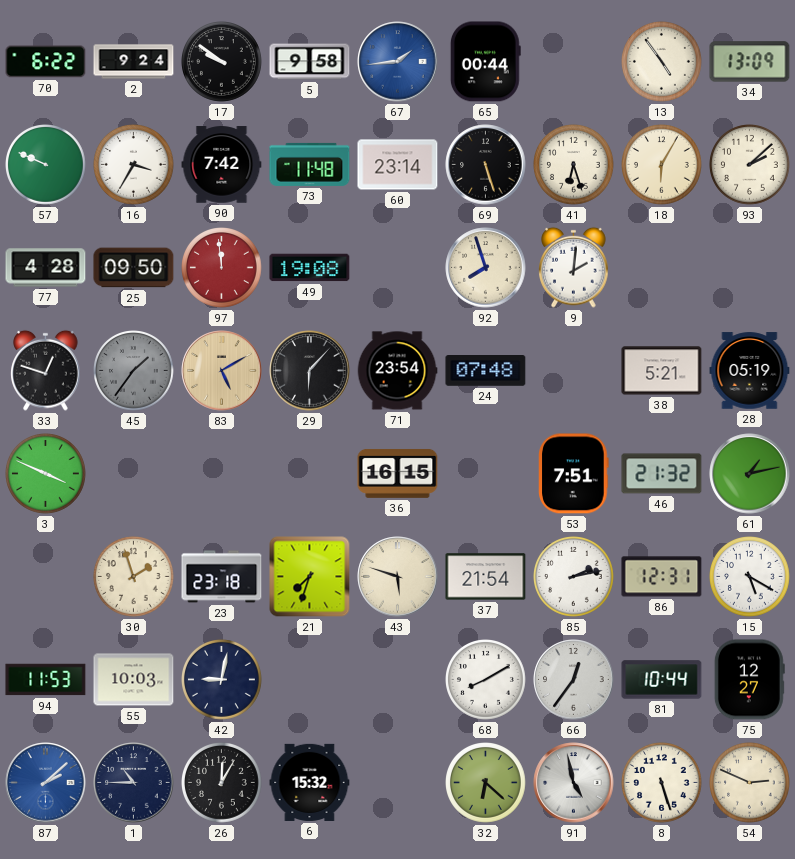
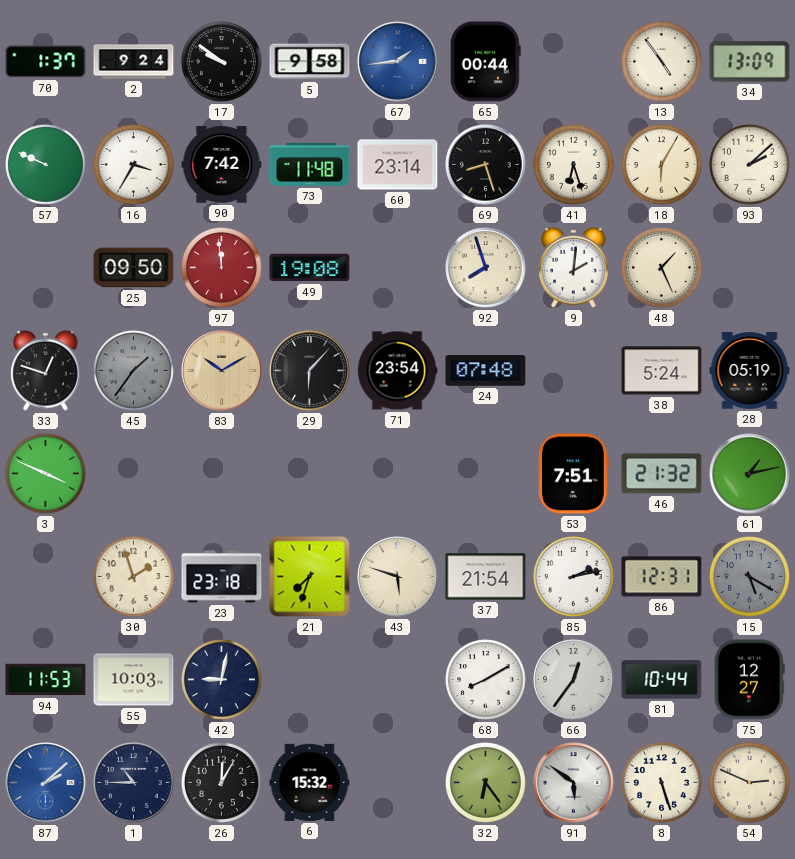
70: 6:22 -> 1:37 (46, 62)
69: 5:27 -> 8:27 (486, 165)
77: 4:28 -> none (46, 268)
48: none -> 1:26 (662, 268)
83: 5:10 -> 10:10 (222, 371)
38: 5:21 -> 5:24 (662, 371)
36: 16:15 -> none (398, 473)
15 dial: white -> grey (750, 577)
32: 6:22 -> 6:24 (486, 783)
91: 4:58 -> 5:51 (574, 783)
